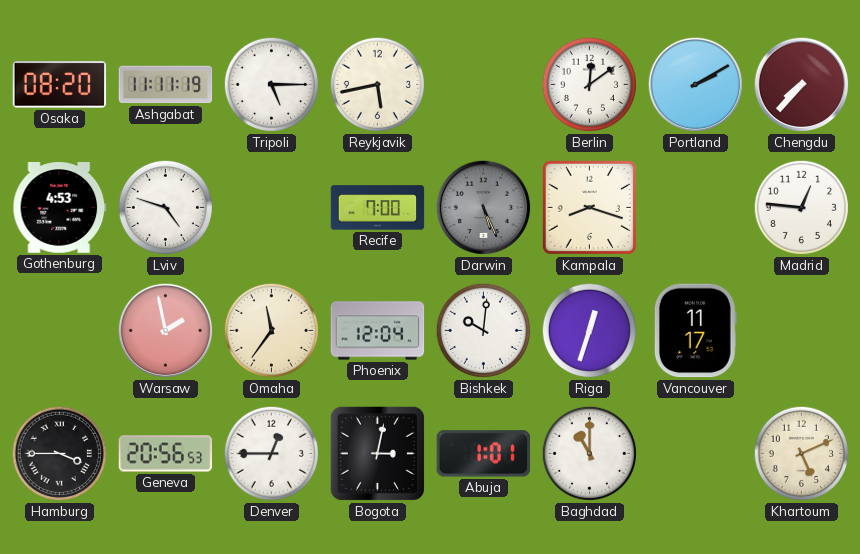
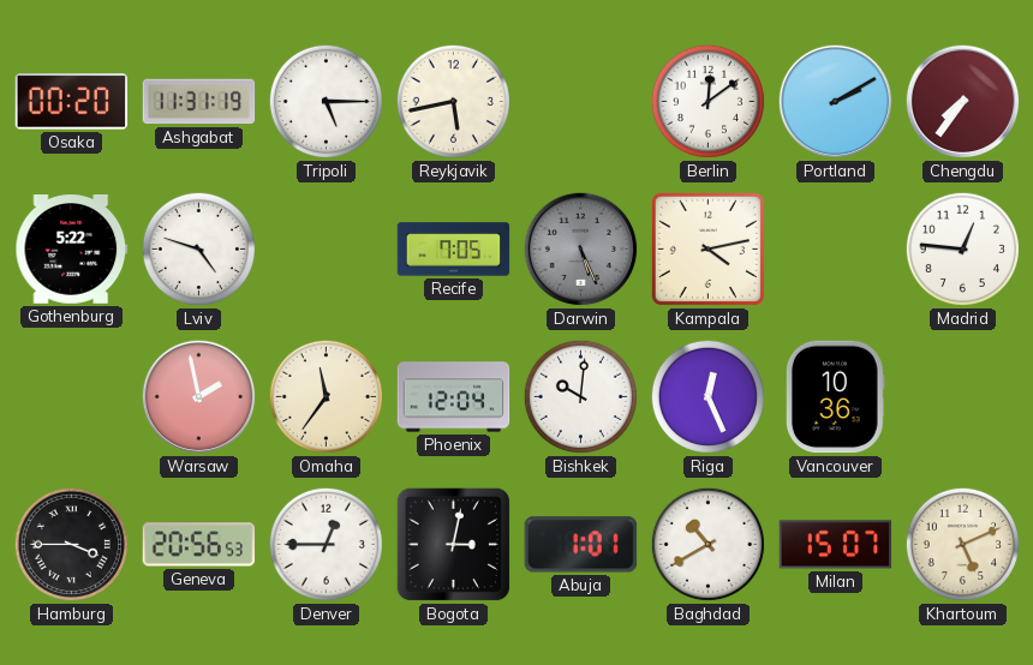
Osaka: 08:20 -> 00:20 (72, 102)
Ashgabat: 11:11 -> 11:31 (199, 102)
Chengdu: 7:37 -> 7:36 (963, 102)
Gothenburg: 4:53 -> 5:22 (72, 250)
Recife: 7:00 -> 7:05 (454, 250)
Kampala: 8:18 -> 4:13 (707, 248)
Riga: 12:33 -> 12:26 (707, 396)
Vancouver: 11:17 -> 10:36 (835, 397)
Baghdad: 11:00 -> 10:40 (707, 544)
Milan: none -> 15:07 (836, 545)
